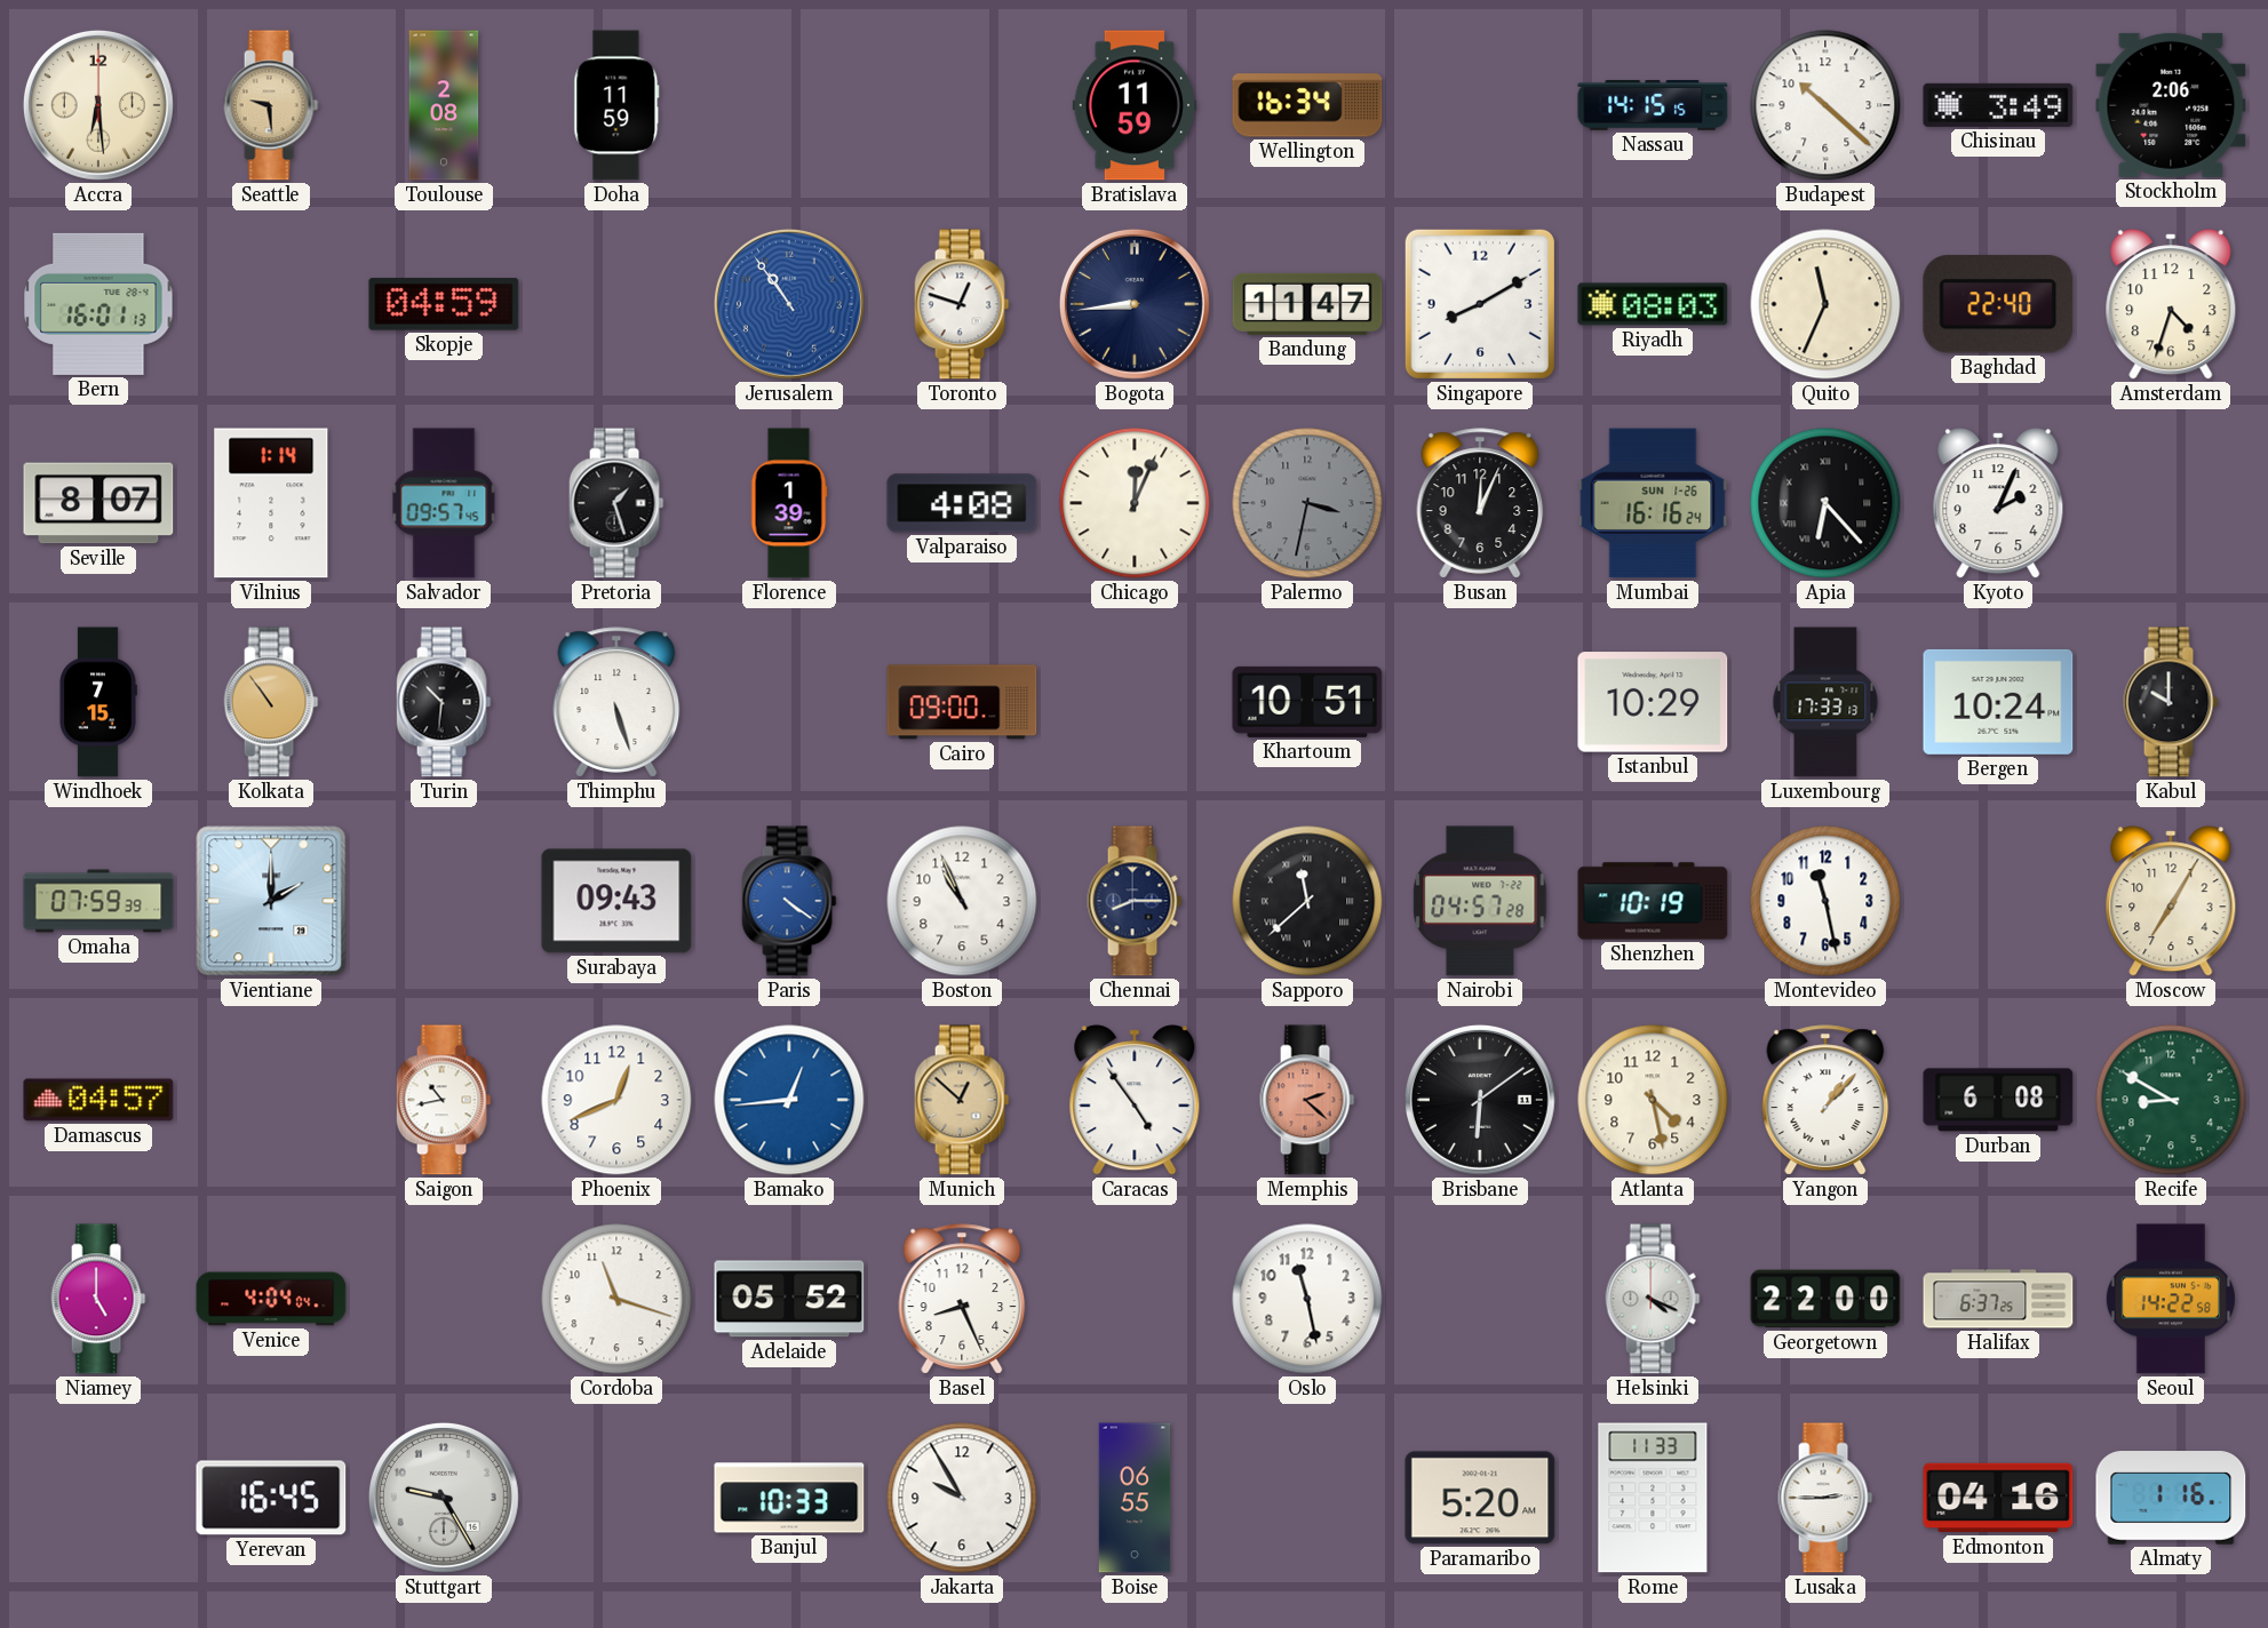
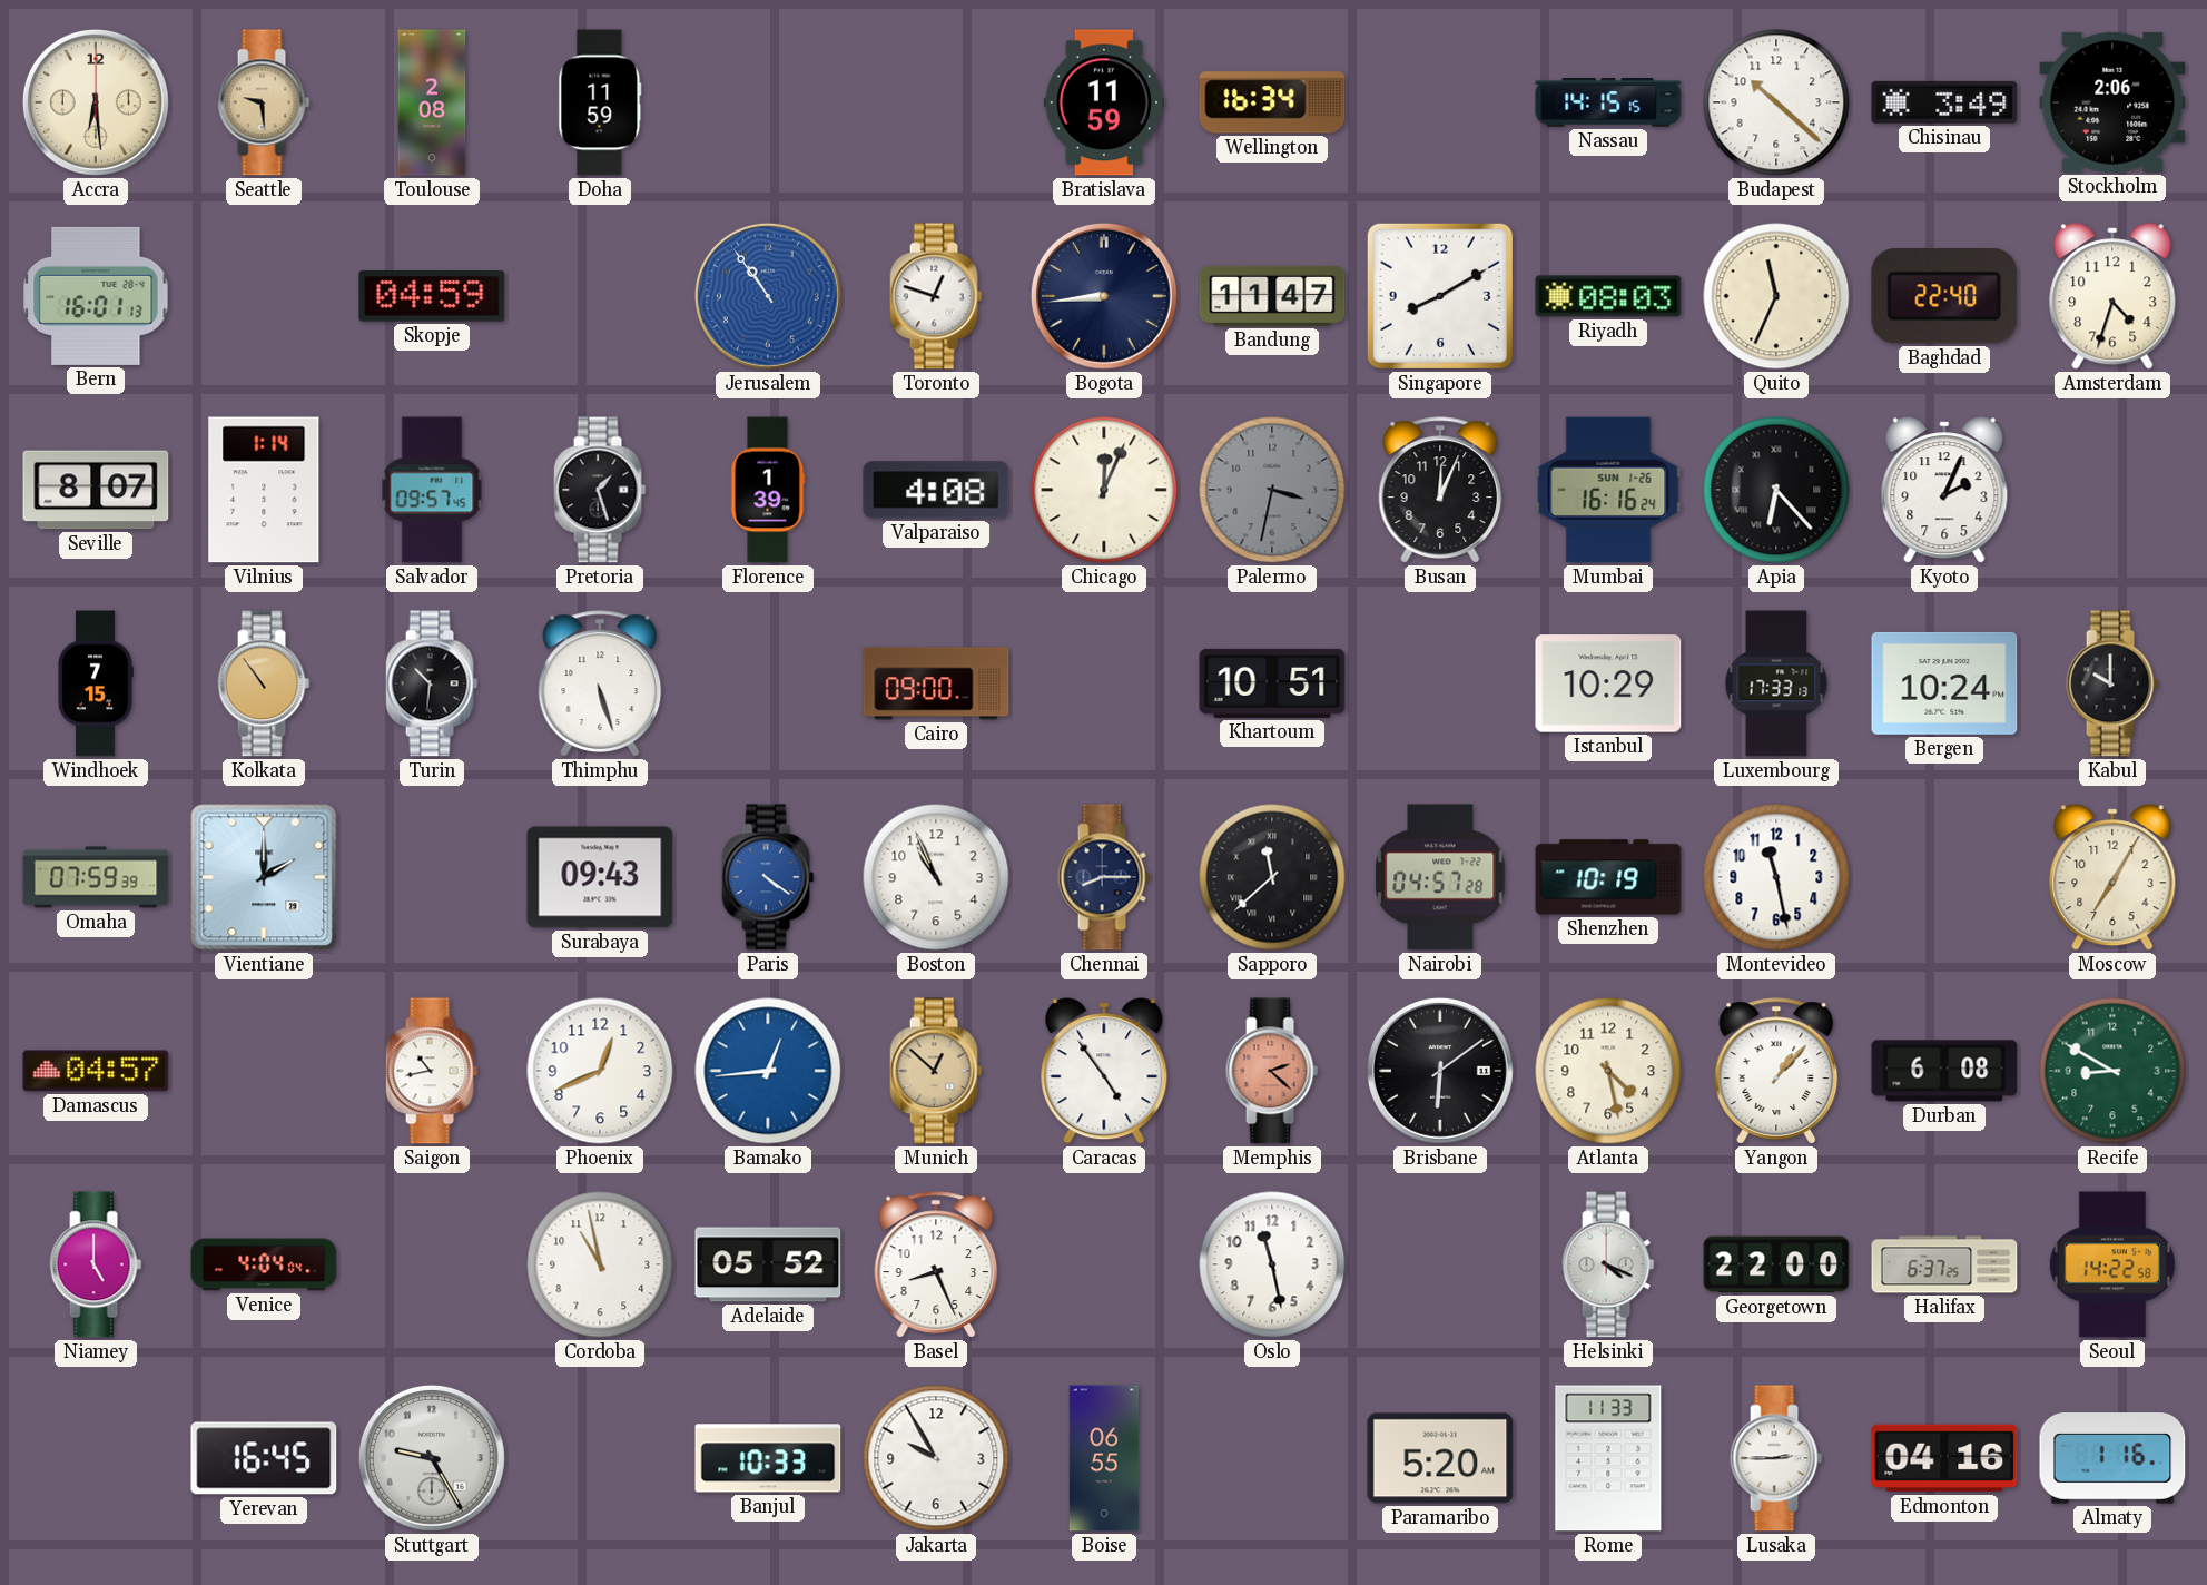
Cordoba: 11:18 -> 10:58 (600, 1264)
